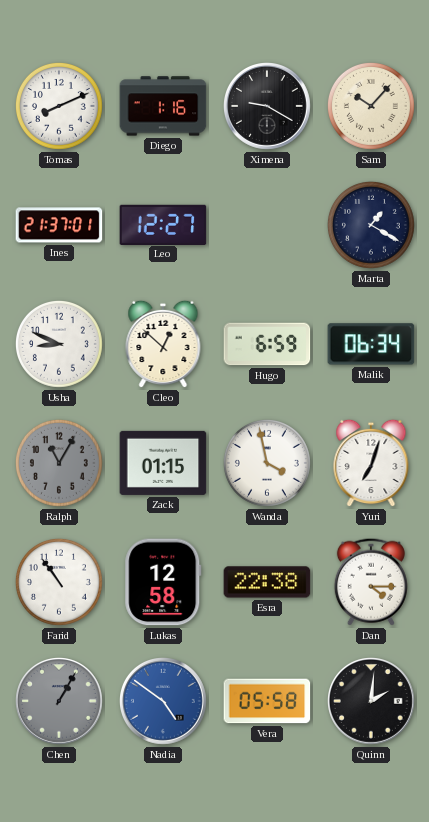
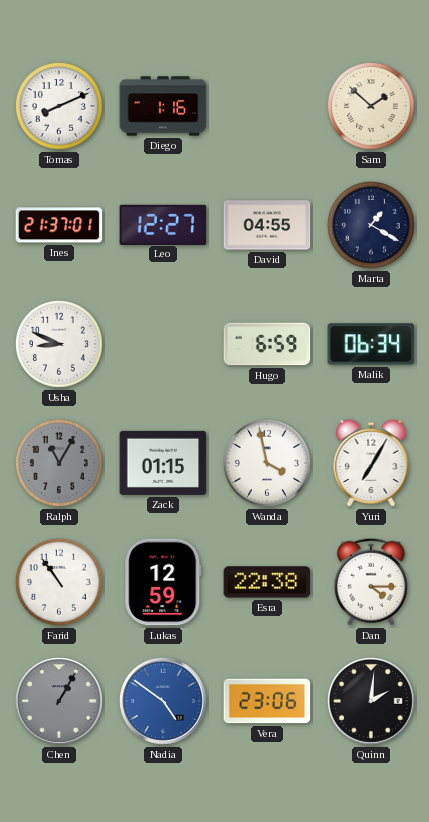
Ximena: 9:20 -> none (268, 107)
Sam: 10:07 -> 1:52 (371, 106)
David: none -> 04:55 (267, 225)
Cleo: 12:52 -> none (163, 344)
Yuri: 7:03 -> 7:05 (371, 463)
Lukas: 12:58 -> 12:59 (163, 582)
Vera: 05:58 -> 23:06 (267, 701)
